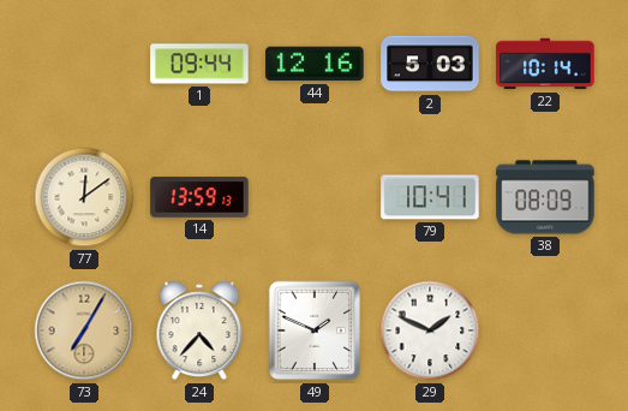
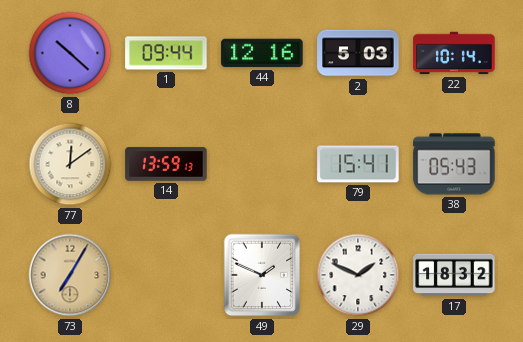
8: none -> 10:22 (70, 53)
79: 10:41 -> 15:41 (358, 164)
38: 08:09 -> 05:43 (454, 164)
24: 4:37 -> none (199, 330)
17: none -> 18:32 (454, 275)
